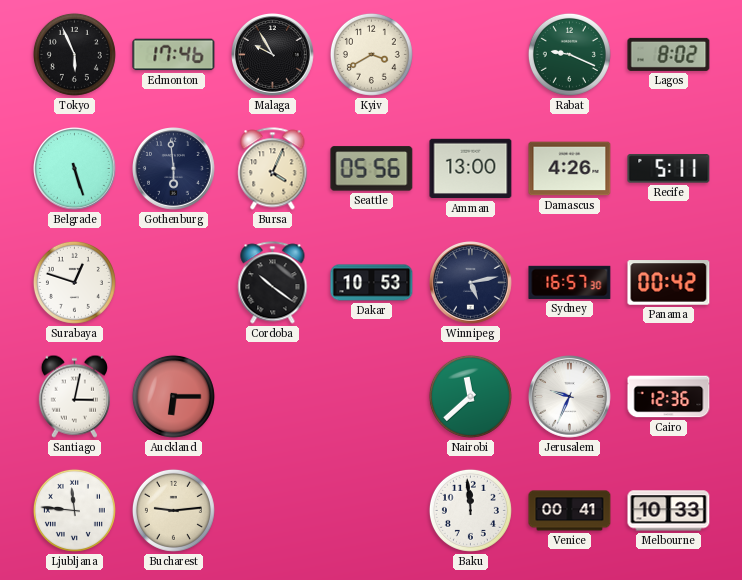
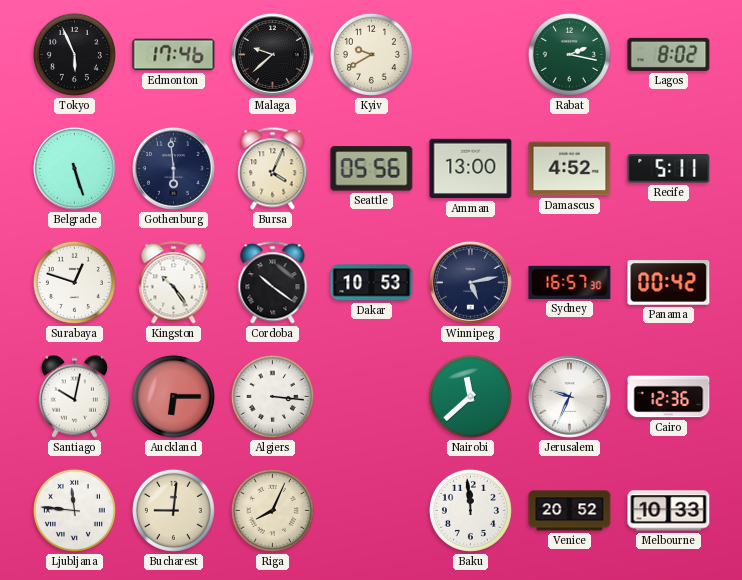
Malaga: 9:55 -> 9:38 (273, 55)
Kyiv: 3:40 -> 9:40 (371, 54)
Rabat: 9:19 -> 2:17 (569, 54)
Damascus: 4:26 -> 4:52 (570, 169)
Kingston: none -> 10:24 (174, 283)
Santiago: 3:02 -> 10:02 (74, 396)
Algiers: none -> 3:16 (272, 396)
Bucharest: 9:14 -> 9:01 (173, 510)
Riga: none -> 8:04 (272, 510)
Venice: 00:41 -> 20:52 (570, 511)
